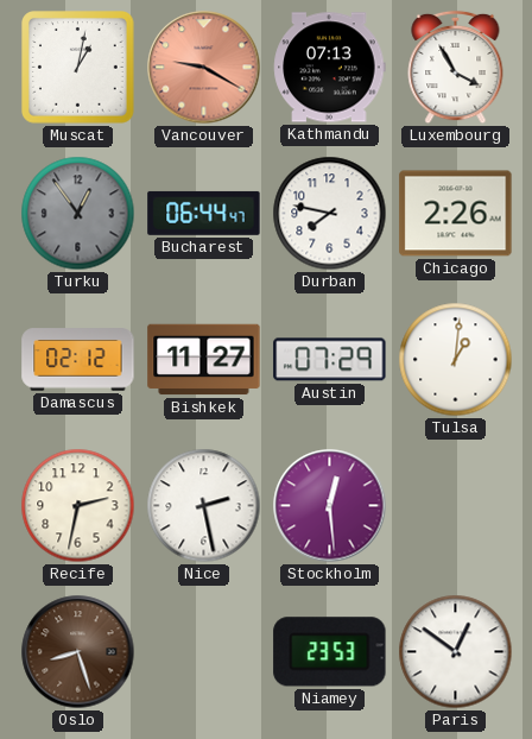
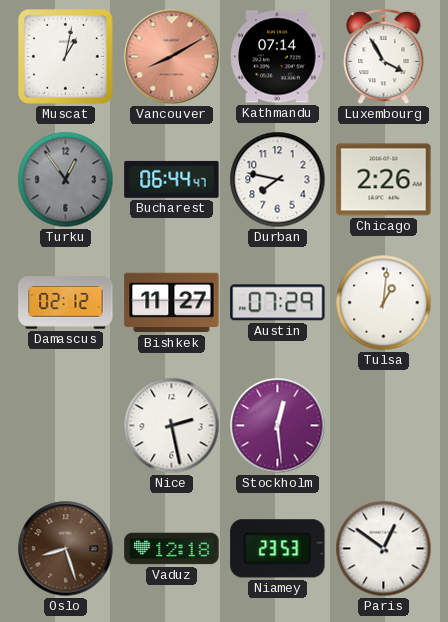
Vancouver: 9:20 -> 8:10 (172, 57)
Kathmandu: 07:13 -> 07:14 (278, 57)
Recife: 2:32 -> none (78, 506)
Vaduz: none -> 12:18 (172, 549)
